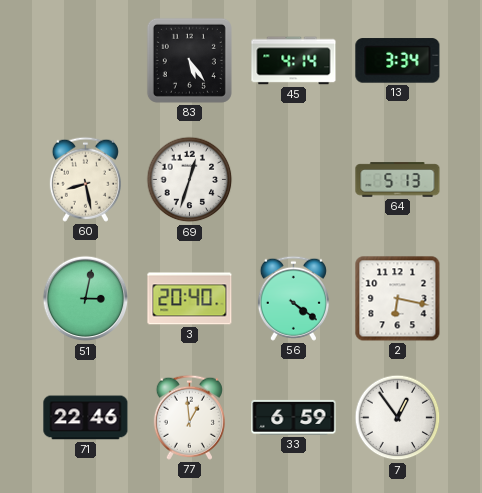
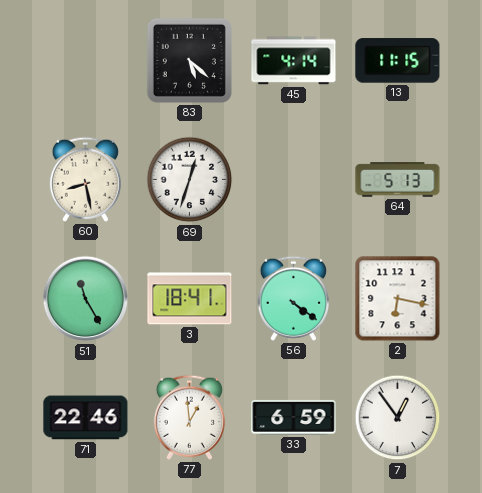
83: 5:24 -> 5:22 (189, 60)
13: 3:34 -> 11:15 (398, 61)
51: 3:02 -> 11:25 (86, 299)
3: 20:40 -> 18:41 (190, 299)
